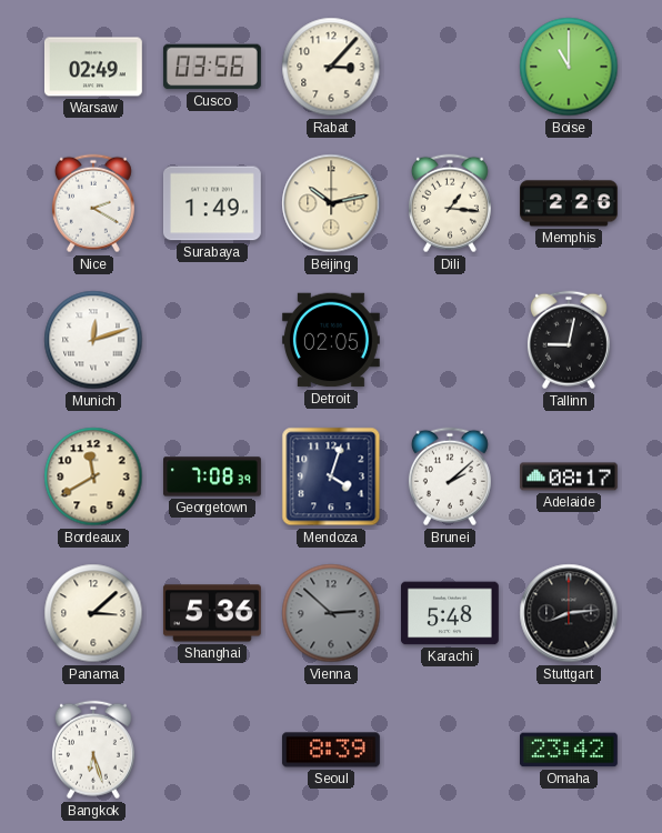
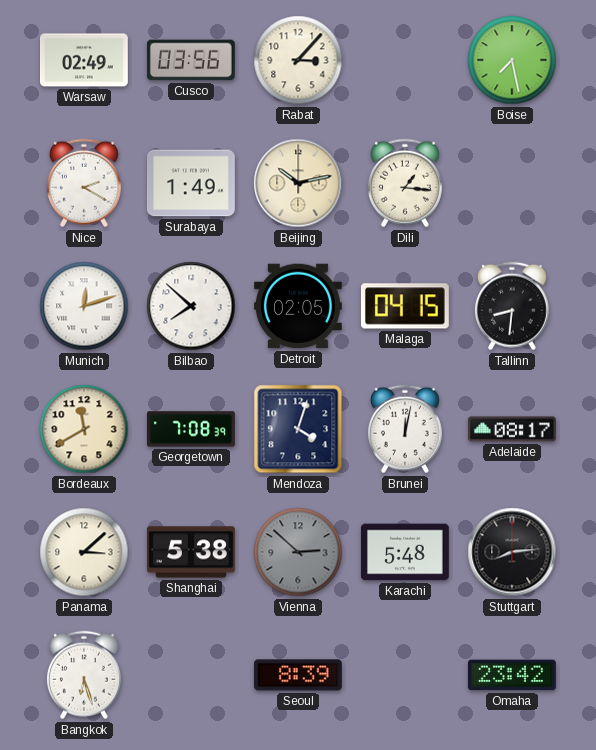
Boise: 11:00 -> 7:28 (512, 60)
Memphis: 2:26 -> none (570, 203)
Bilbao: none -> 7:52 (191, 306)
Malaga: none -> 04:15 (405, 306)
Tallinn: 9:02 -> 8:31 (512, 306)
Brunei: 2:08 -> 12:02 (405, 429)
Shanghai: 5:36 -> 5:38 (191, 552)
